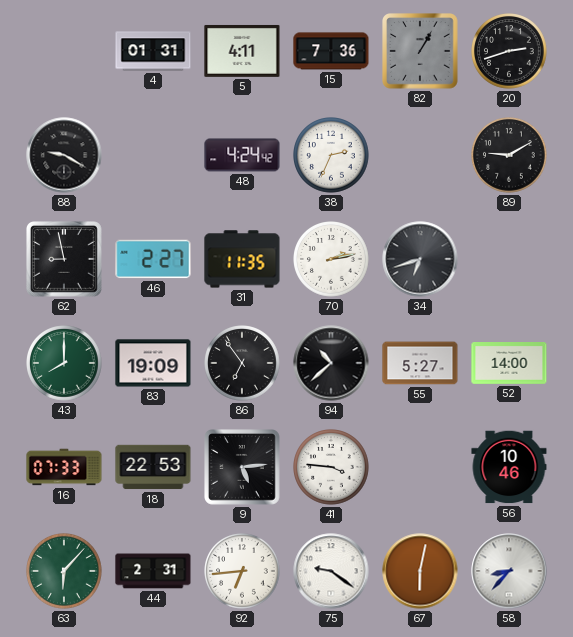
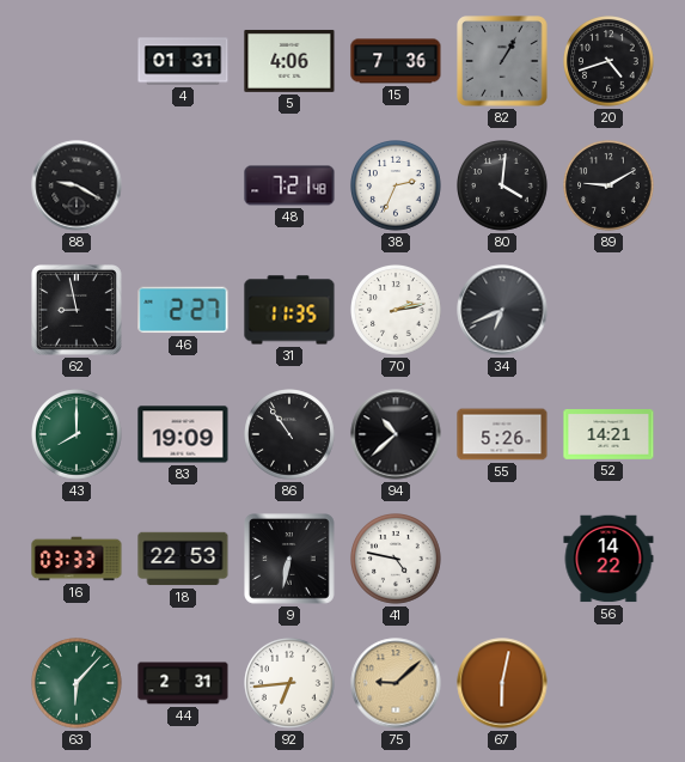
5: 4:11 -> 4:06 (289, 61)
20: 2:42 -> 4:42 (608, 61)
48: 4:24 -> 7:21 (289, 185)
80: none -> 4:01 (502, 185)
34: 6:42 -> 6:41 (502, 310)
86: 6:54 -> 10:54 (289, 434)
55: 5:27 -> 5:26 (502, 434)
52: 14:00 -> 14:21 (608, 435)
16: 07:33 -> 03:33 (77, 559)
9: 5:14 -> 6:32 (290, 560)
41: 3:46 -> 4:47 (396, 559)
56: 10:46 -> 14:22 (608, 559)
75: 9:21 -> 9:08 (396, 683)
75 dial: white -> champagne (396, 683)
58: 8:37 -> none (509, 571)
